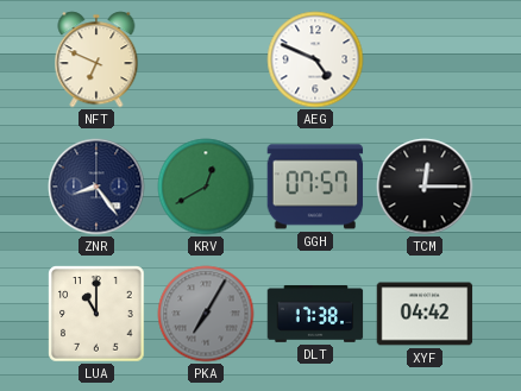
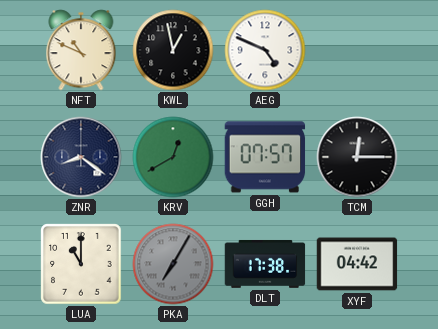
NFT: 6:49 -> 10:49 (81, 50)
KWL: none -> 12:58 (173, 50)
ZNR: 8:24 -> 8:21 (81, 157)
